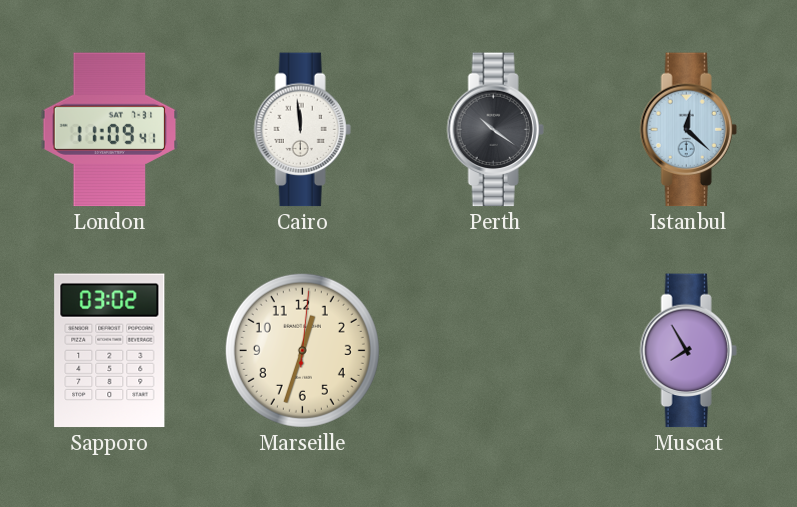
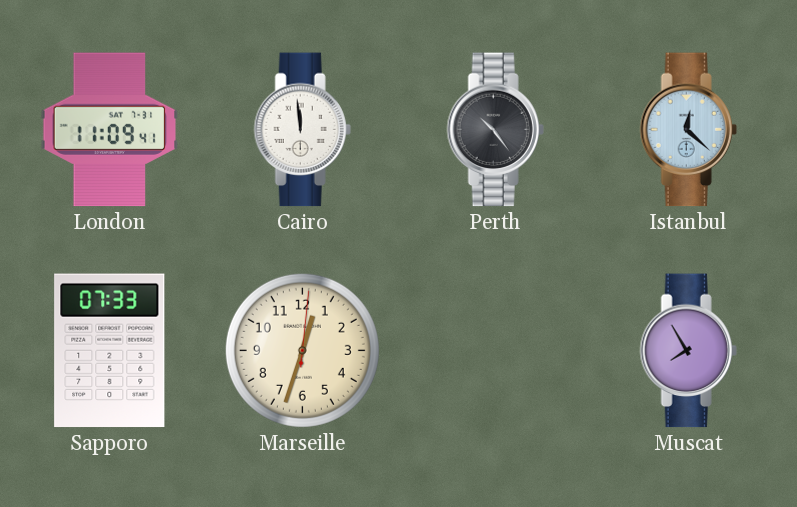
Perth: 10:21 -> 10:24 (495, 130)
Sapporo: 03:02 -> 07:33 (110, 351)
